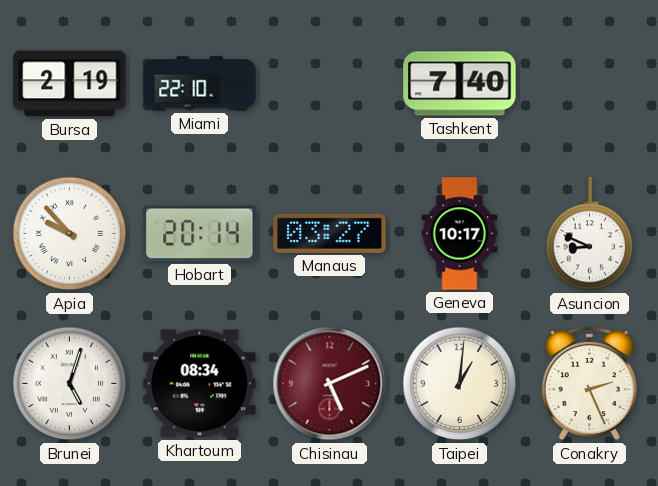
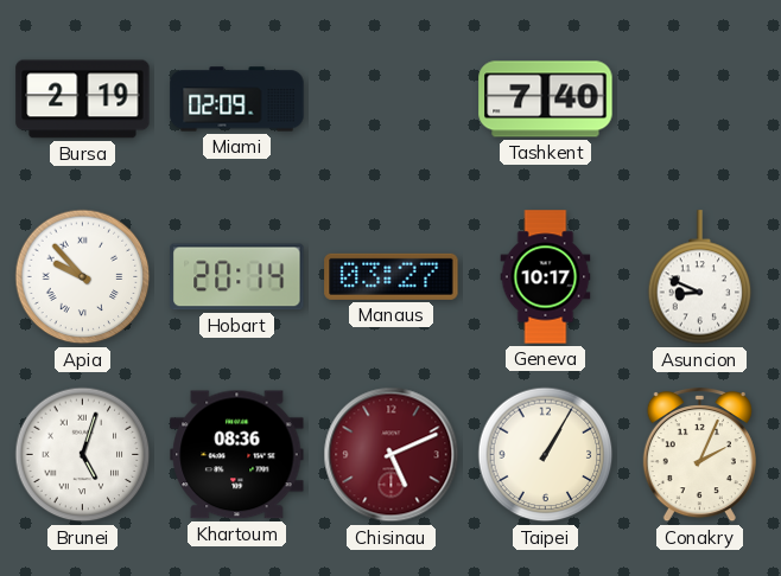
Miami: 22:10 -> 02:09 (237, 100)
Khartoum: 08:34 -> 08:36 (237, 455)
Taipei: 1:01 -> 1:05 (546, 455)
Conakry: 2:26 -> 2:04 (699, 455)
